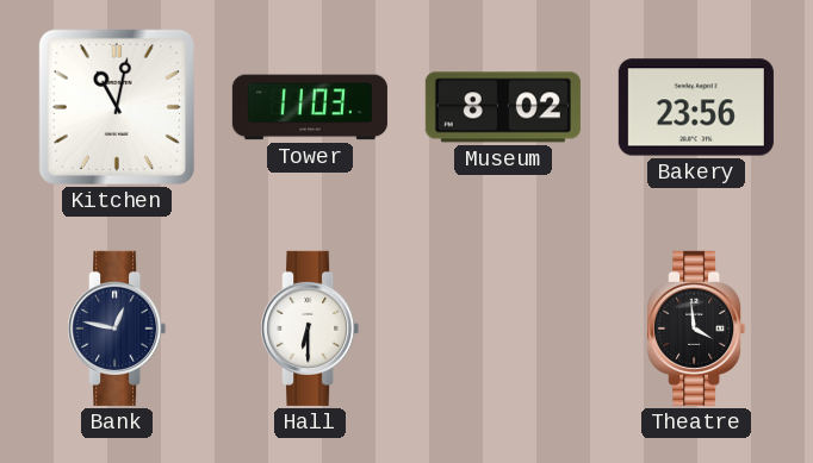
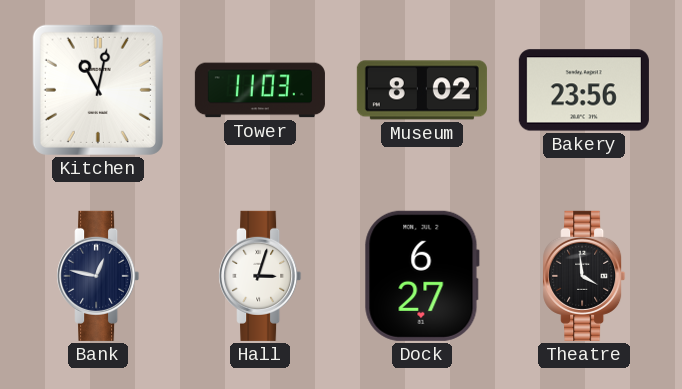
Hall: 6:30 -> 3:03 (260, 276)
Dock: none -> 6:27 (422, 276)
